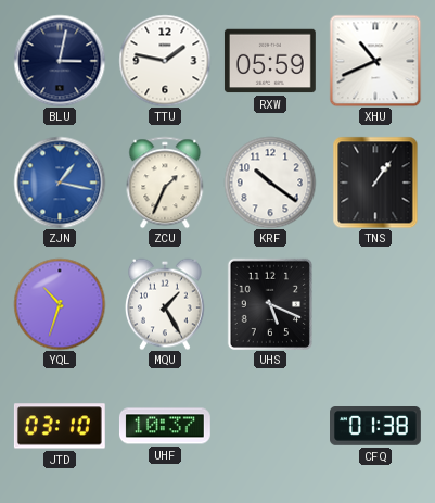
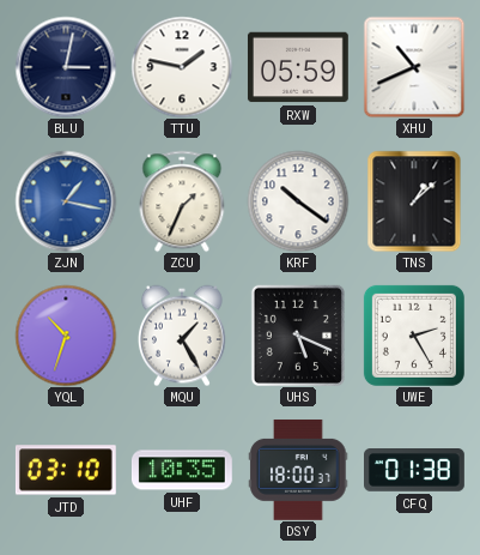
TNS: 1:06 -> 1:08 (414, 201)
UWE: none -> 2:25 (414, 336)
UHF: 10:37 -> 10:35 (182, 470)
DSY: none -> 18:00 (298, 470)
